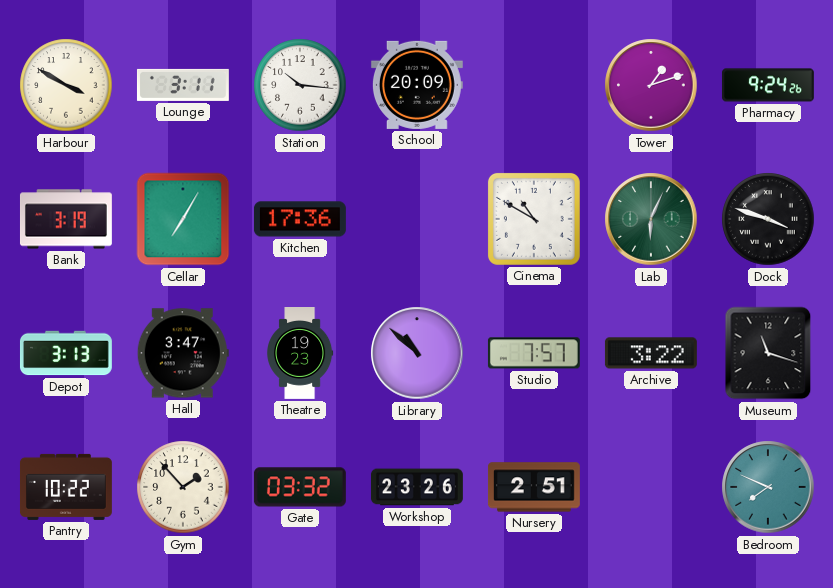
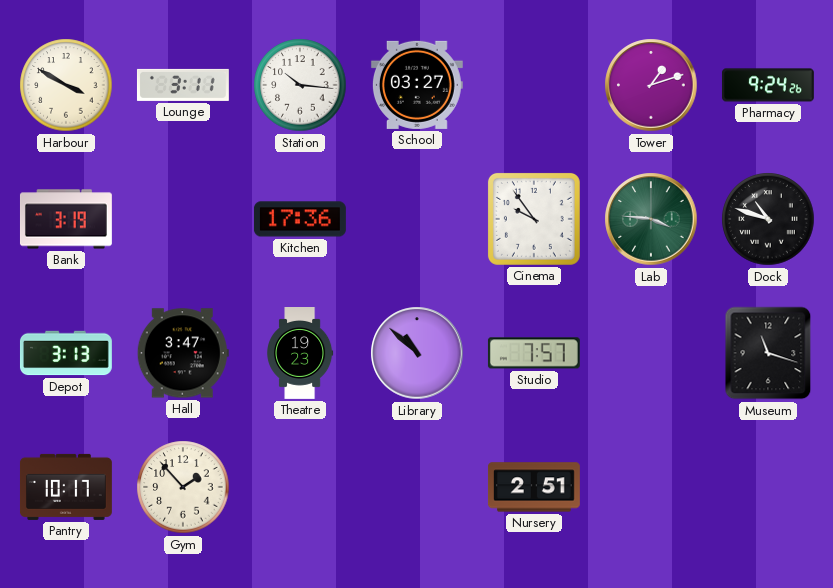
School: 20:09 -> 03:27 (417, 85)
Cellar: 7:05 -> none (183, 219)
Cinema: 10:50 -> 9:54 (534, 219)
Lab: 6:04 -> 3:46 (651, 219)
Dock: 3:48 -> 10:48 (768, 219)
Archive: 3:22 -> none (651, 353)
Pantry: 10:22 -> 10:17 (66, 487)
Gate: 03:32 -> none (300, 487)
Workshop: 23:26 -> none (417, 487)
Bedroom: 7:49 -> none (768, 487)
